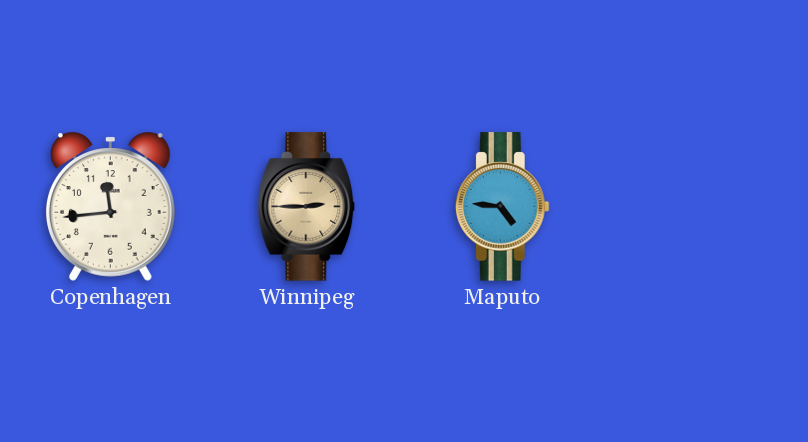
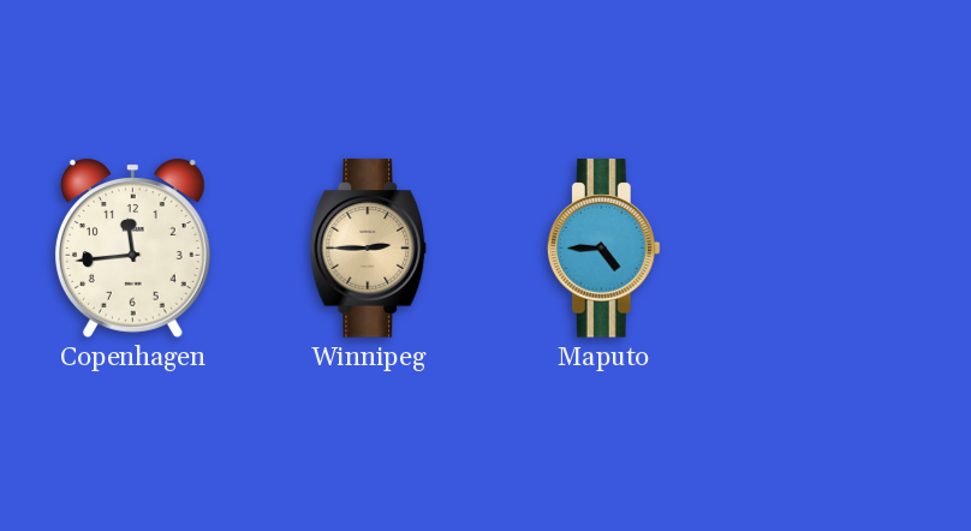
Maputo: 4:46 -> 4:45 (603, 249)
